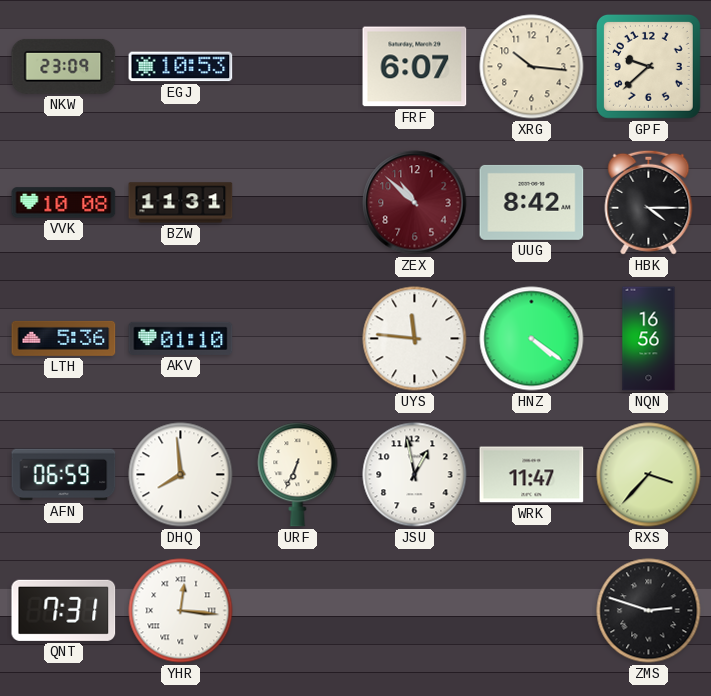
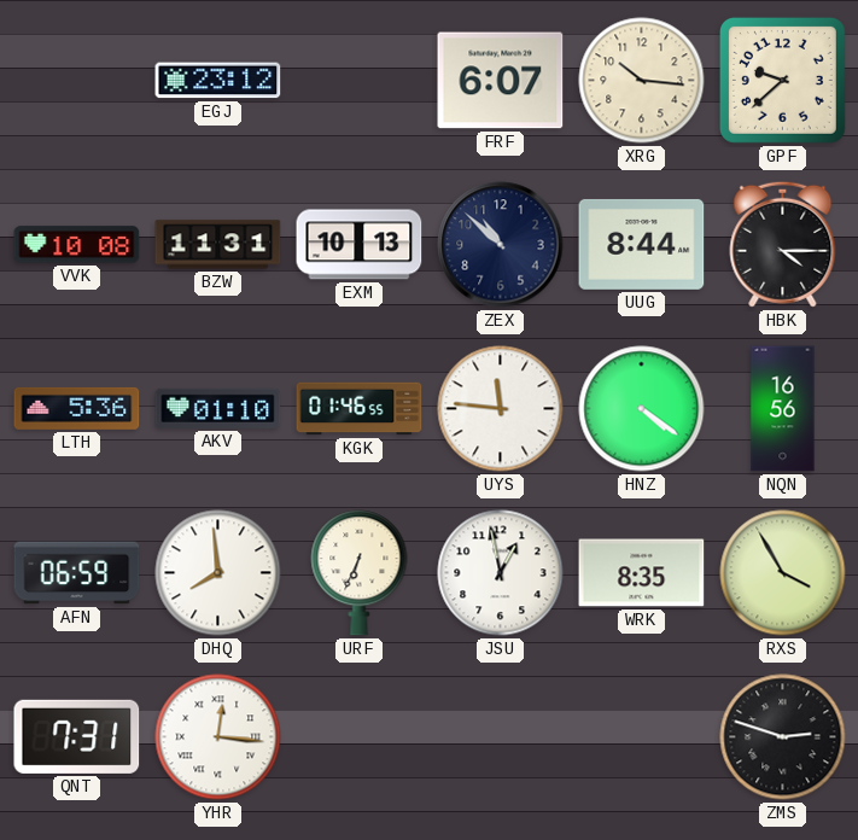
NKW: 23:09 -> none (64, 66)
EGJ: 10:53 -> 23:12 (218, 81)
EXM: none -> 10:13 (360, 245)
ZEX dial: burgundy -> navy (501, 245)
UUG: 8:42 -> 8:44 (642, 244)
KGK: none -> 01:46 (360, 409)
WRK: 11:47 -> 8:35 (642, 573)
RXS: 3:37 -> 3:55 (783, 573)
